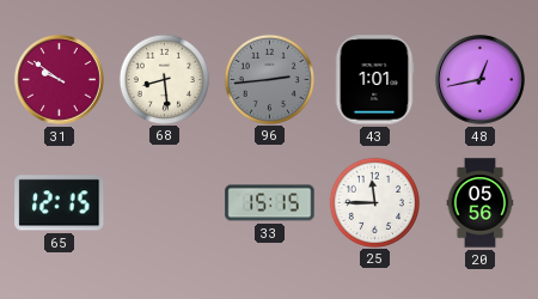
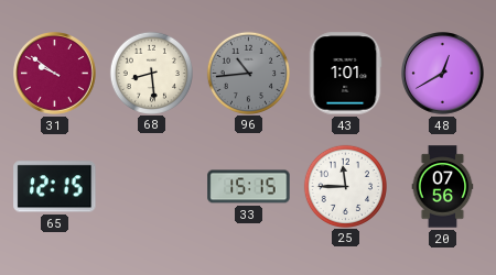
96: 2:44 -> 10:44 (248, 73)
48: 12:43 -> 12:40 (443, 74)
20: 05:56 -> 07:56 (443, 187)
